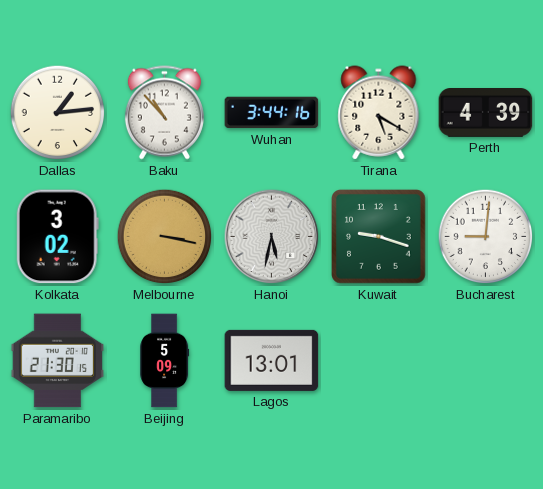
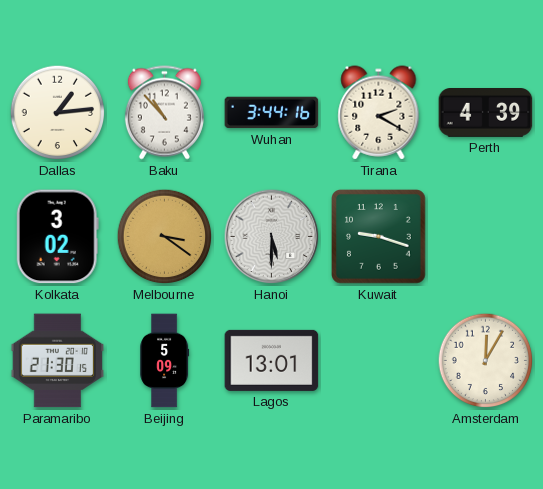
Tirana: 5:20 -> 2:20 (379, 113)
Melbourne: 3:17 -> 3:21 (165, 237)
Hanoi: 5:32 -> 5:30 (272, 237)
Bucharest: 9:01 -> none (486, 237)
Amsterdam: none -> 12:05 (486, 361)
